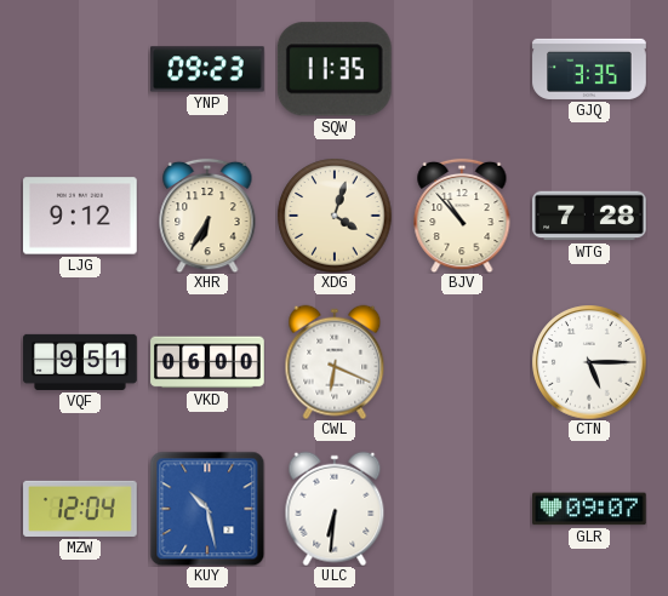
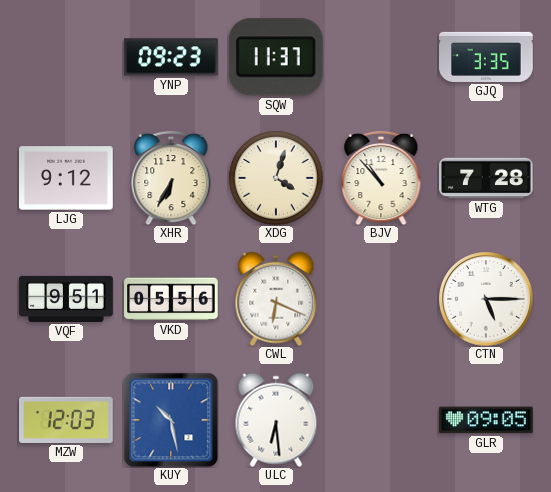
SQW: 11:35 -> 11:37 (276, 57)
VKD: 06:00 -> 05:56 (171, 299)
MZW: 12:04 -> 12:03 (66, 420)
ULC: 6:31 -> 6:29 (276, 420)
GLR: 09:07 -> 09:05 (487, 420)
